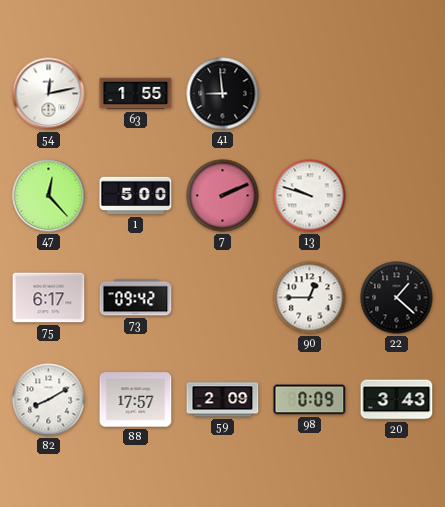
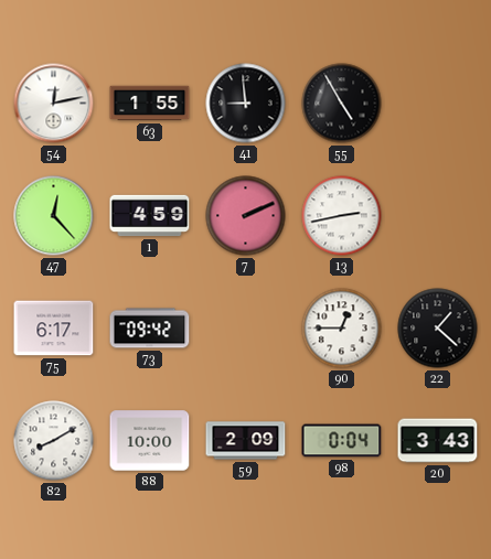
55: none -> 4:55 (342, 104)
1: 5:00 -> 4:59 (150, 216)
13: 9:48 -> 2:43 (342, 216)
88: 17:57 -> 10:00 (150, 441)
98: 0:09 -> 0:04 (342, 441)
